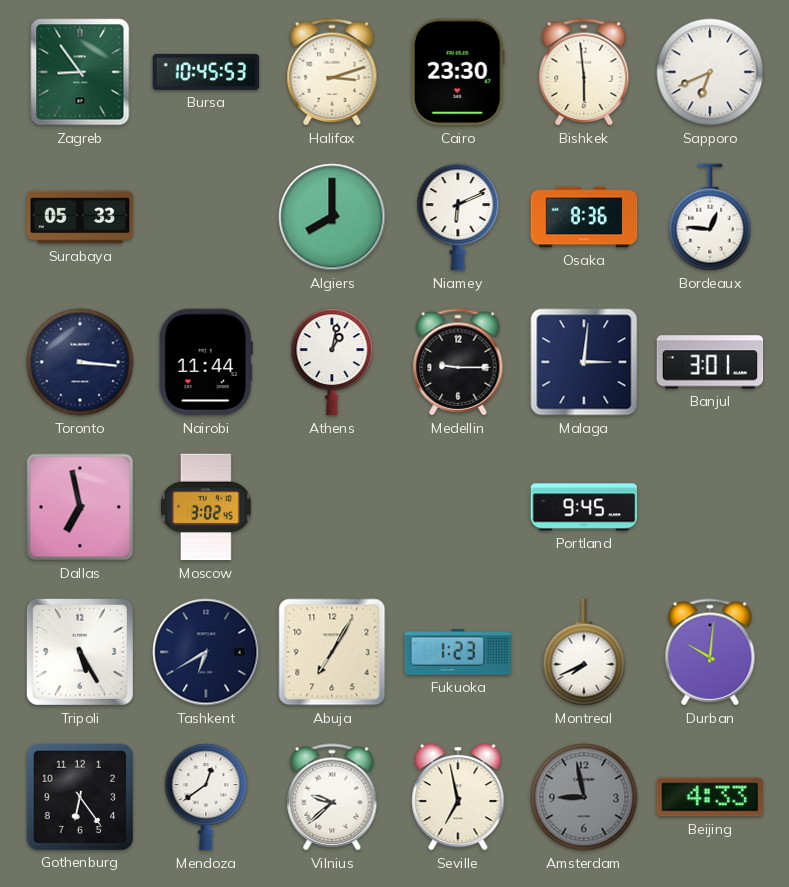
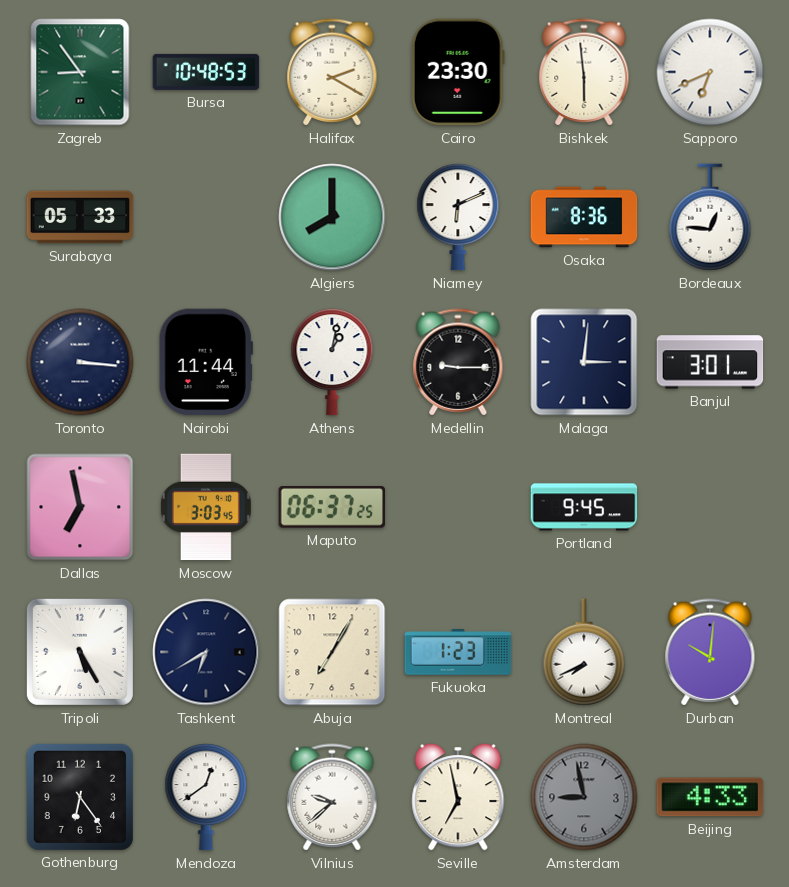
Bursa: 10:45 -> 10:48 (206, 72)
Halifax: 3:12 -> 2:20 (332, 72)
Moscow: 3:02 -> 3:03 (206, 507)
Maputo: none -> 06:37 (331, 508)
